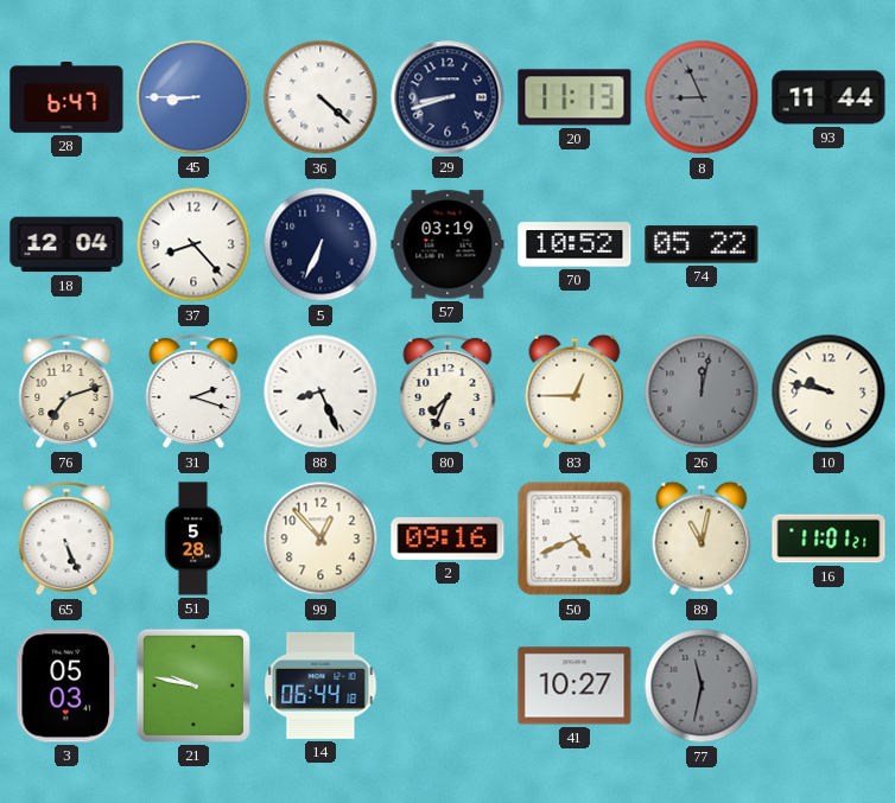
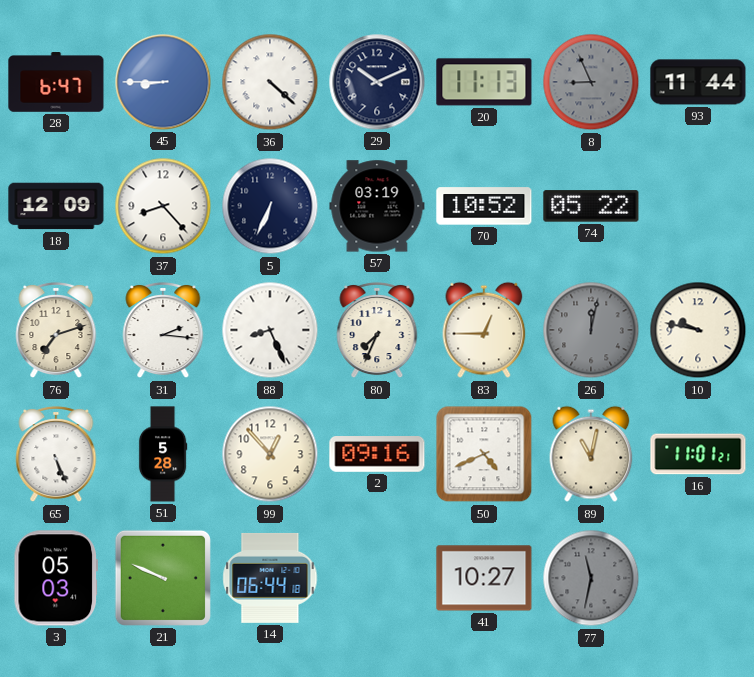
29: 8:42 -> 10:11 (377, 82)
18: 12:04 -> 12:09 (56, 206)
31: 2:18 -> 2:16 (163, 330)
21: 9:47 -> 9:49 (163, 578)
